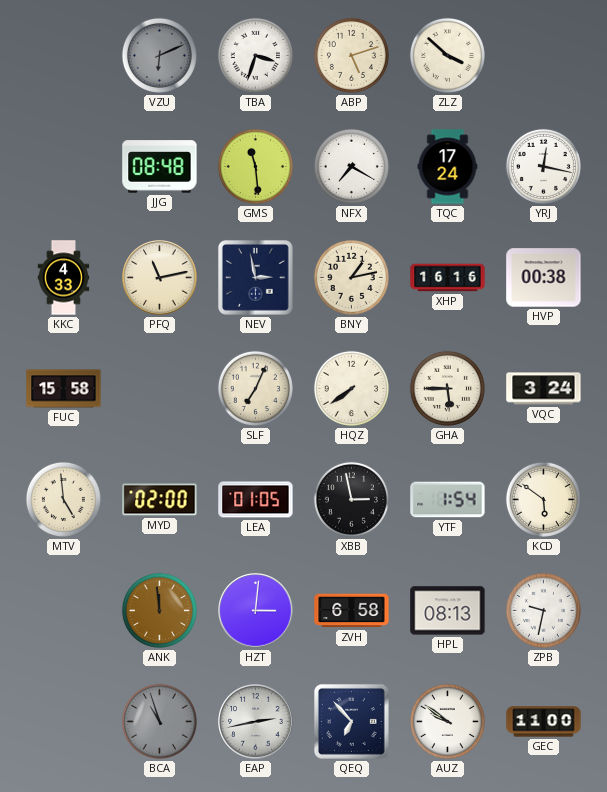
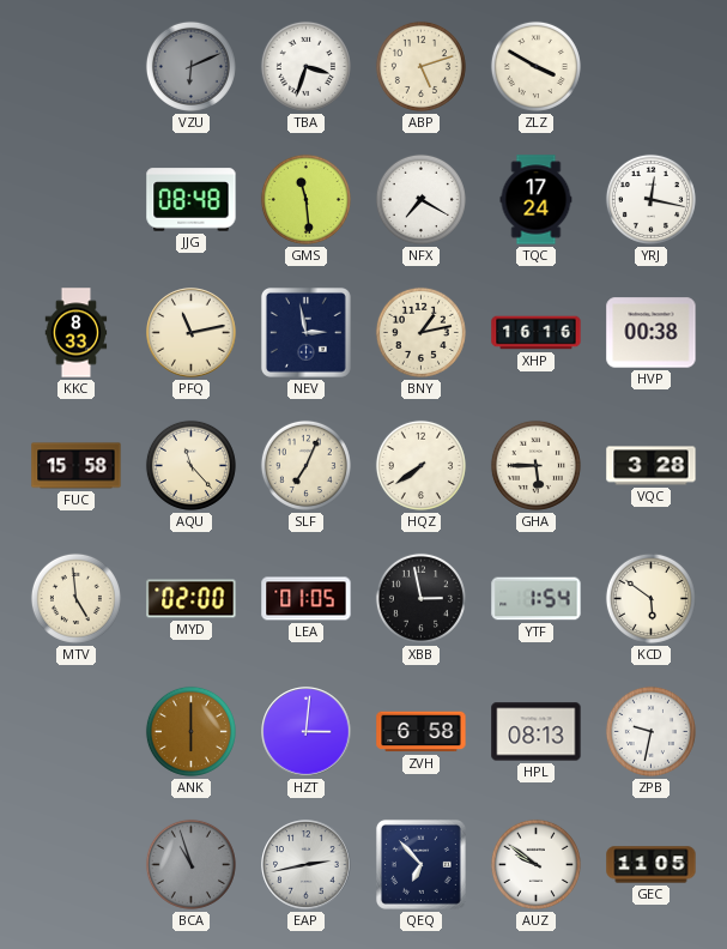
ZLZ: 3:52 -> 3:50 (535, 66)
KKC: 4:33 -> 8:33 (77, 333)
AQU: none -> 11:23 (190, 465)
VQC: 3:24 -> 3:28 (652, 466)
ANK: 11:59 -> 6:00 (190, 731)
GEC: 11:00 -> 11:05 (652, 865)
